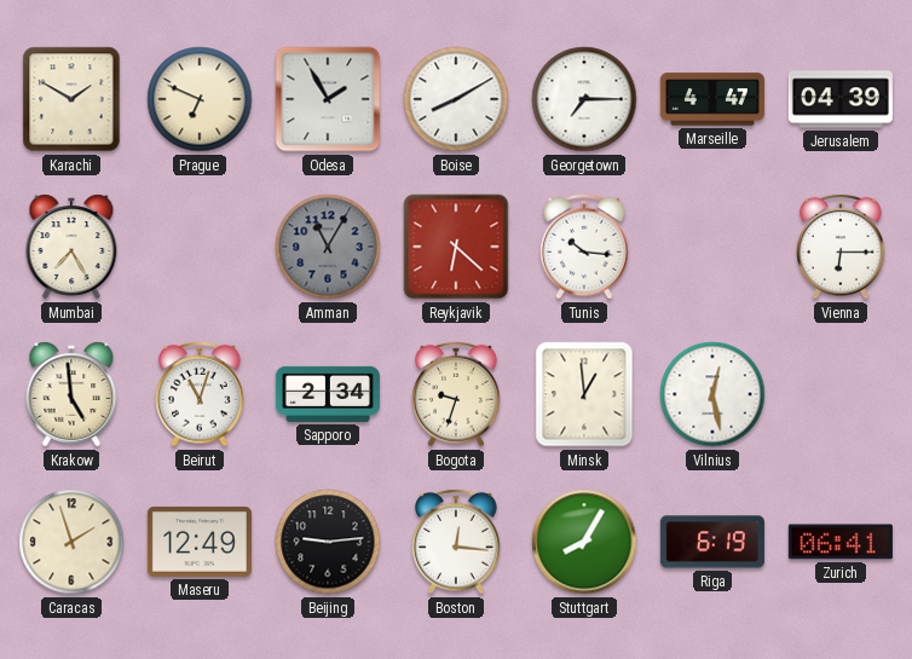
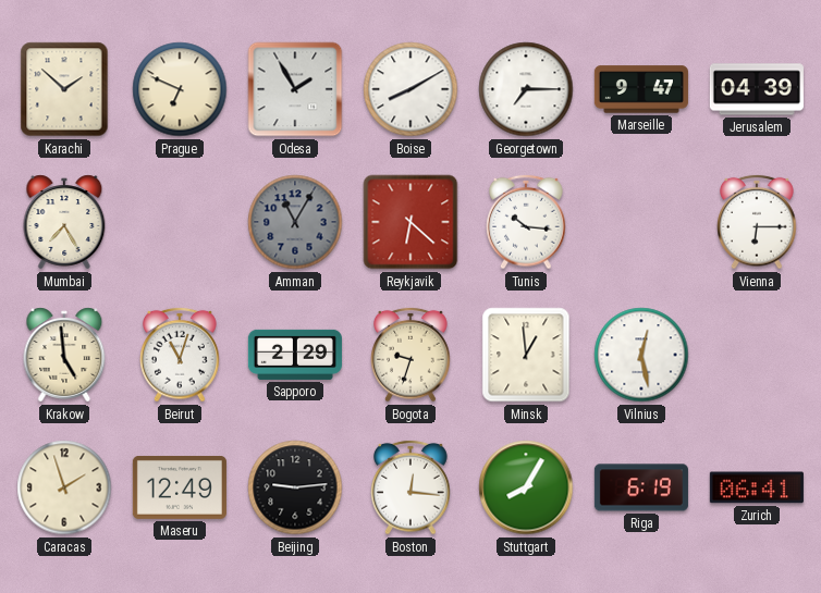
Karachi: 1:50 -> 1:52 (64, 89)
Marseille: 4:47 -> 9:47 (641, 89)
Sapporo: 2:34 -> 2:29 (295, 355)
